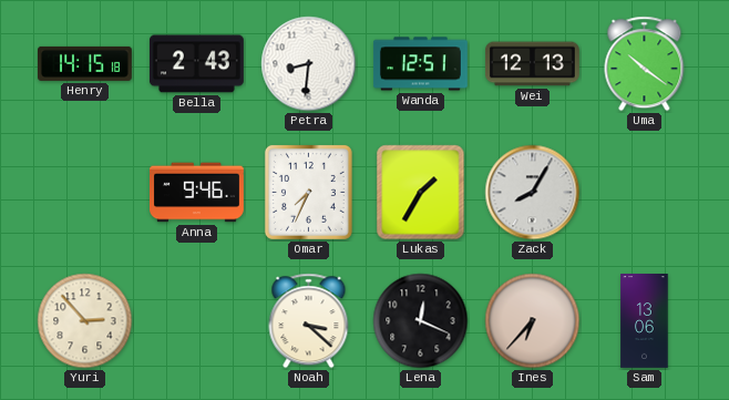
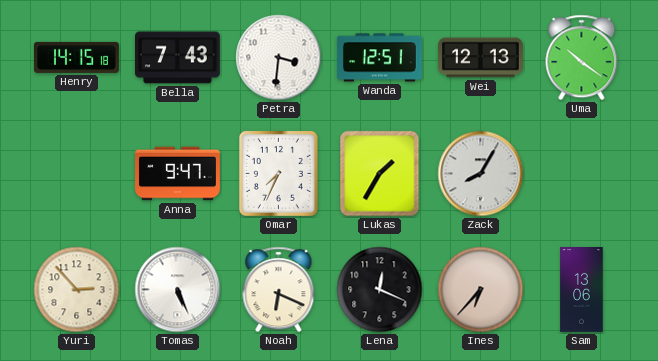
Bella: 2:43 -> 7:43 (177, 58)
Petra: 8:31 -> 3:31 (279, 58)
Anna: 9:46 -> 9:47 (178, 174)
Tomas: none -> 5:26 (178, 290)
Noah: 3:22 -> 6:19 (279, 290)
